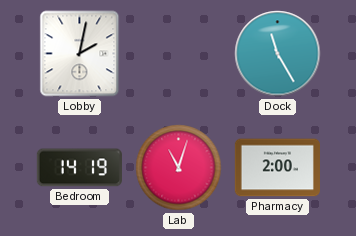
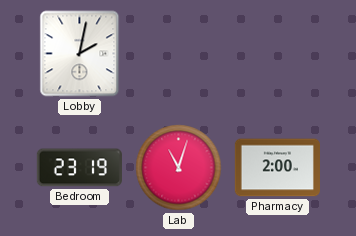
Dock: 11:25 -> none (278, 54)
Bedroom: 14:19 -> 23:19 (79, 168)
